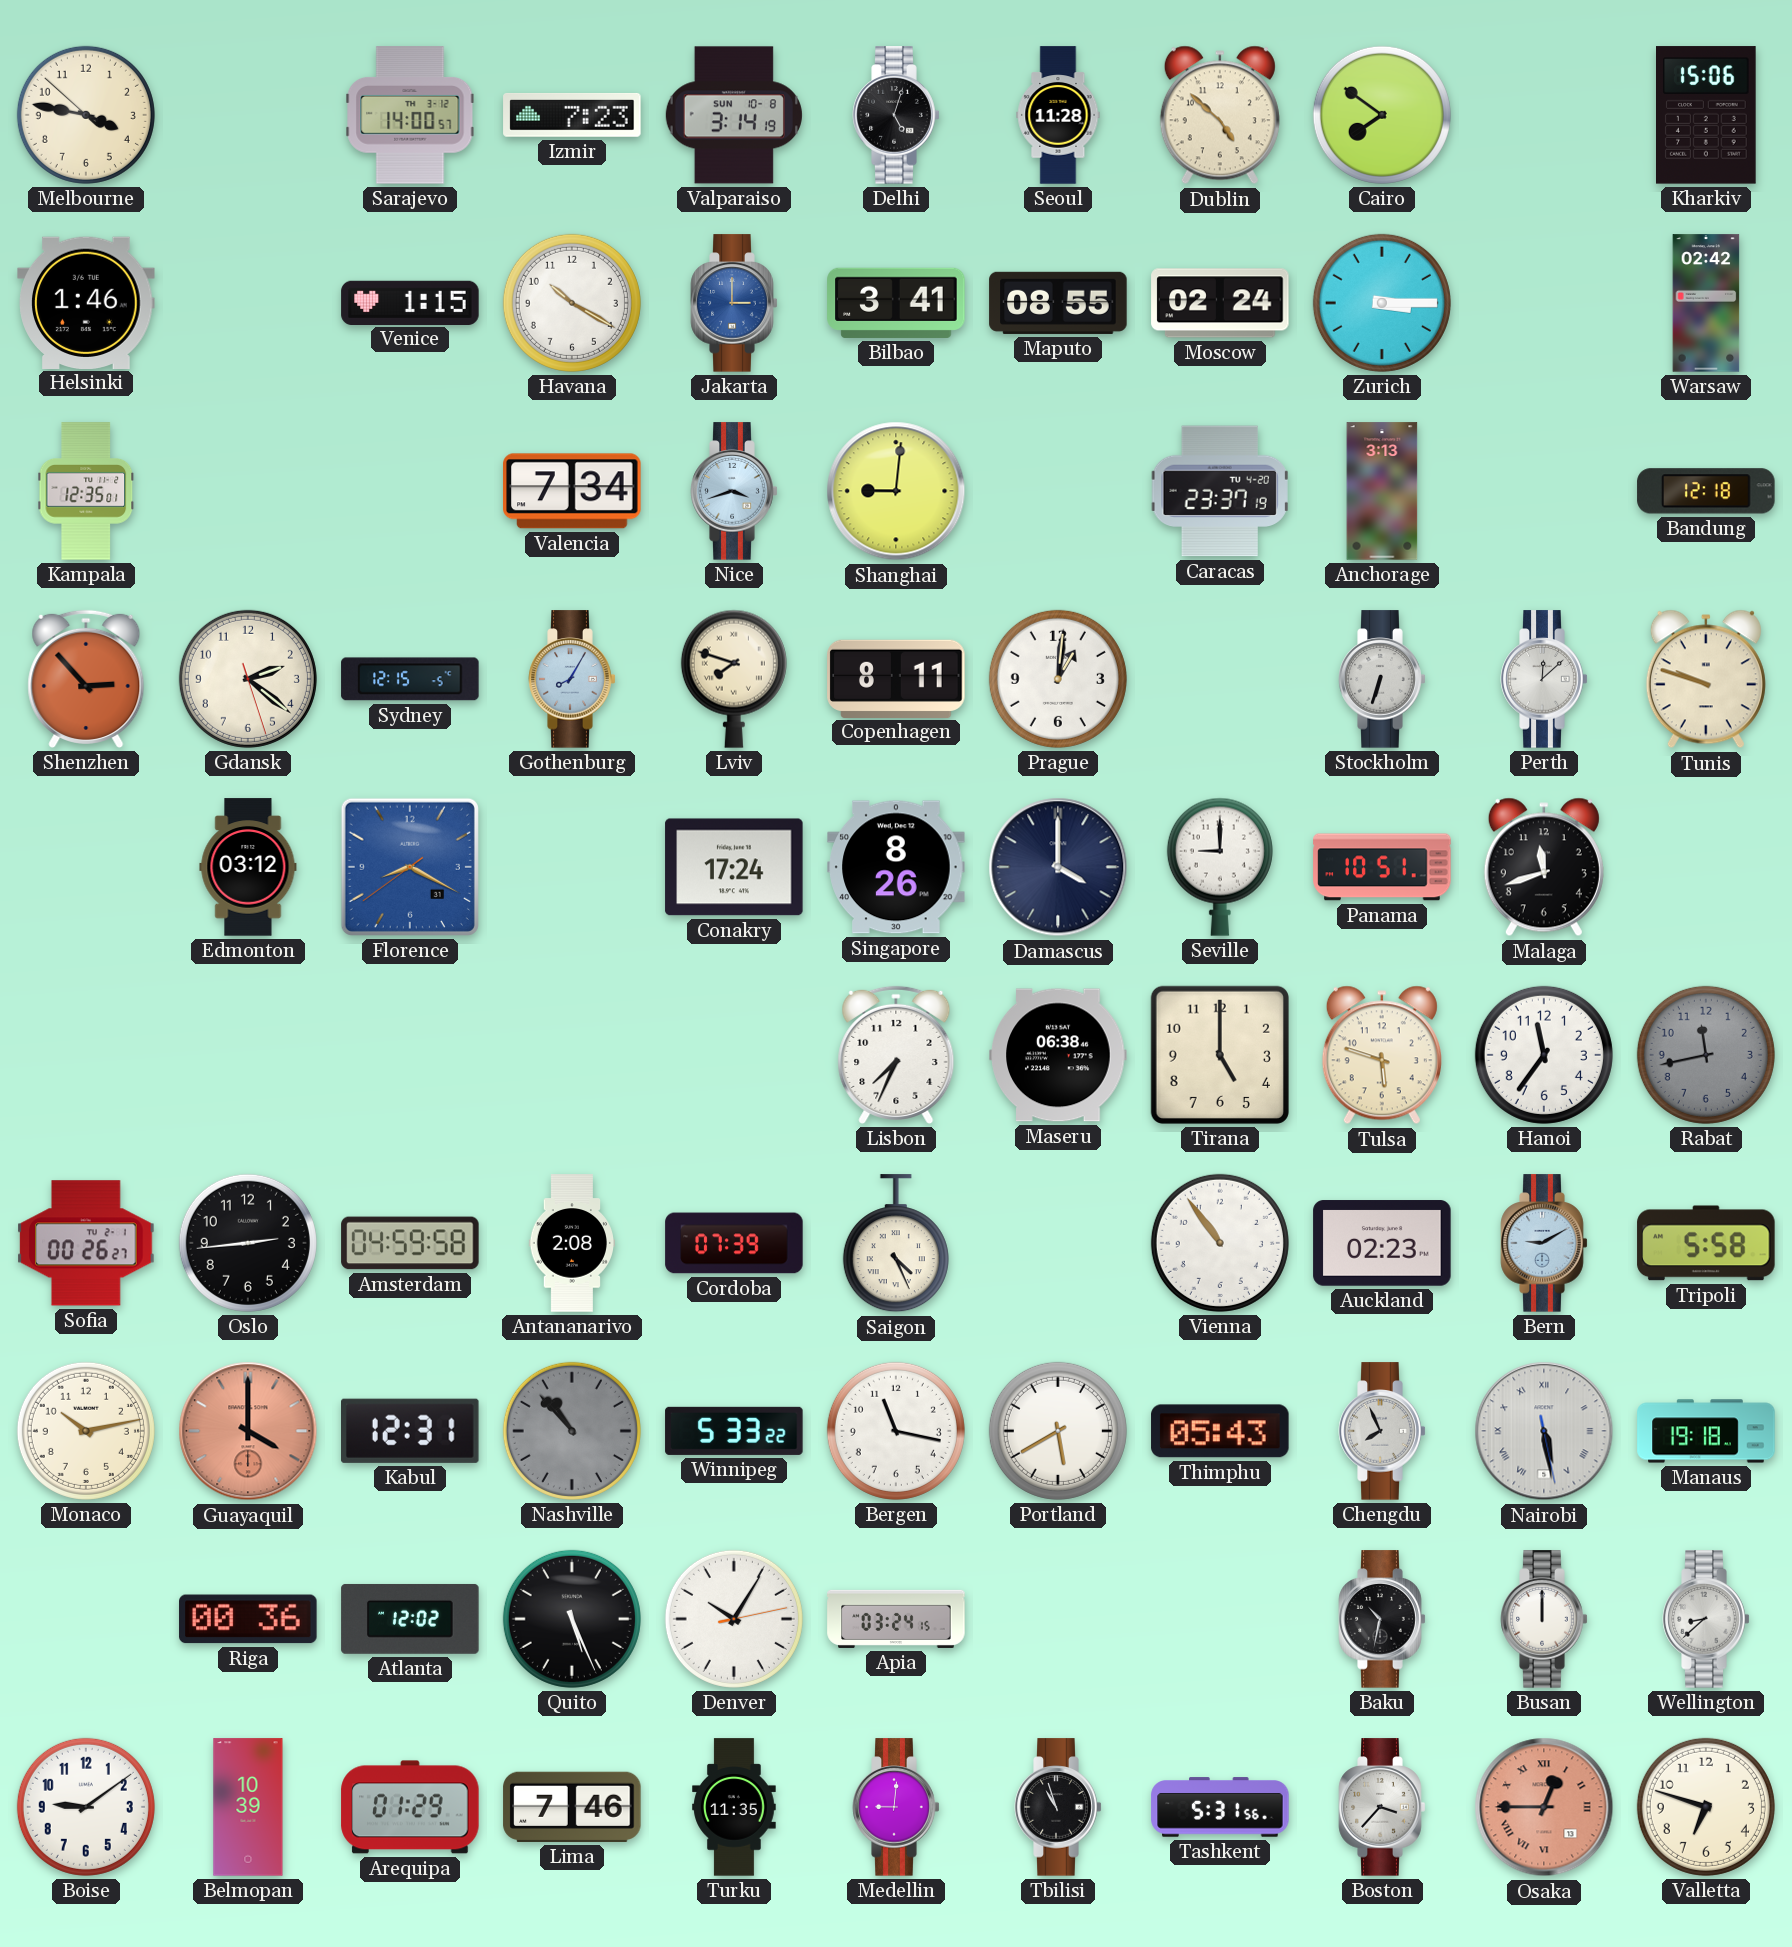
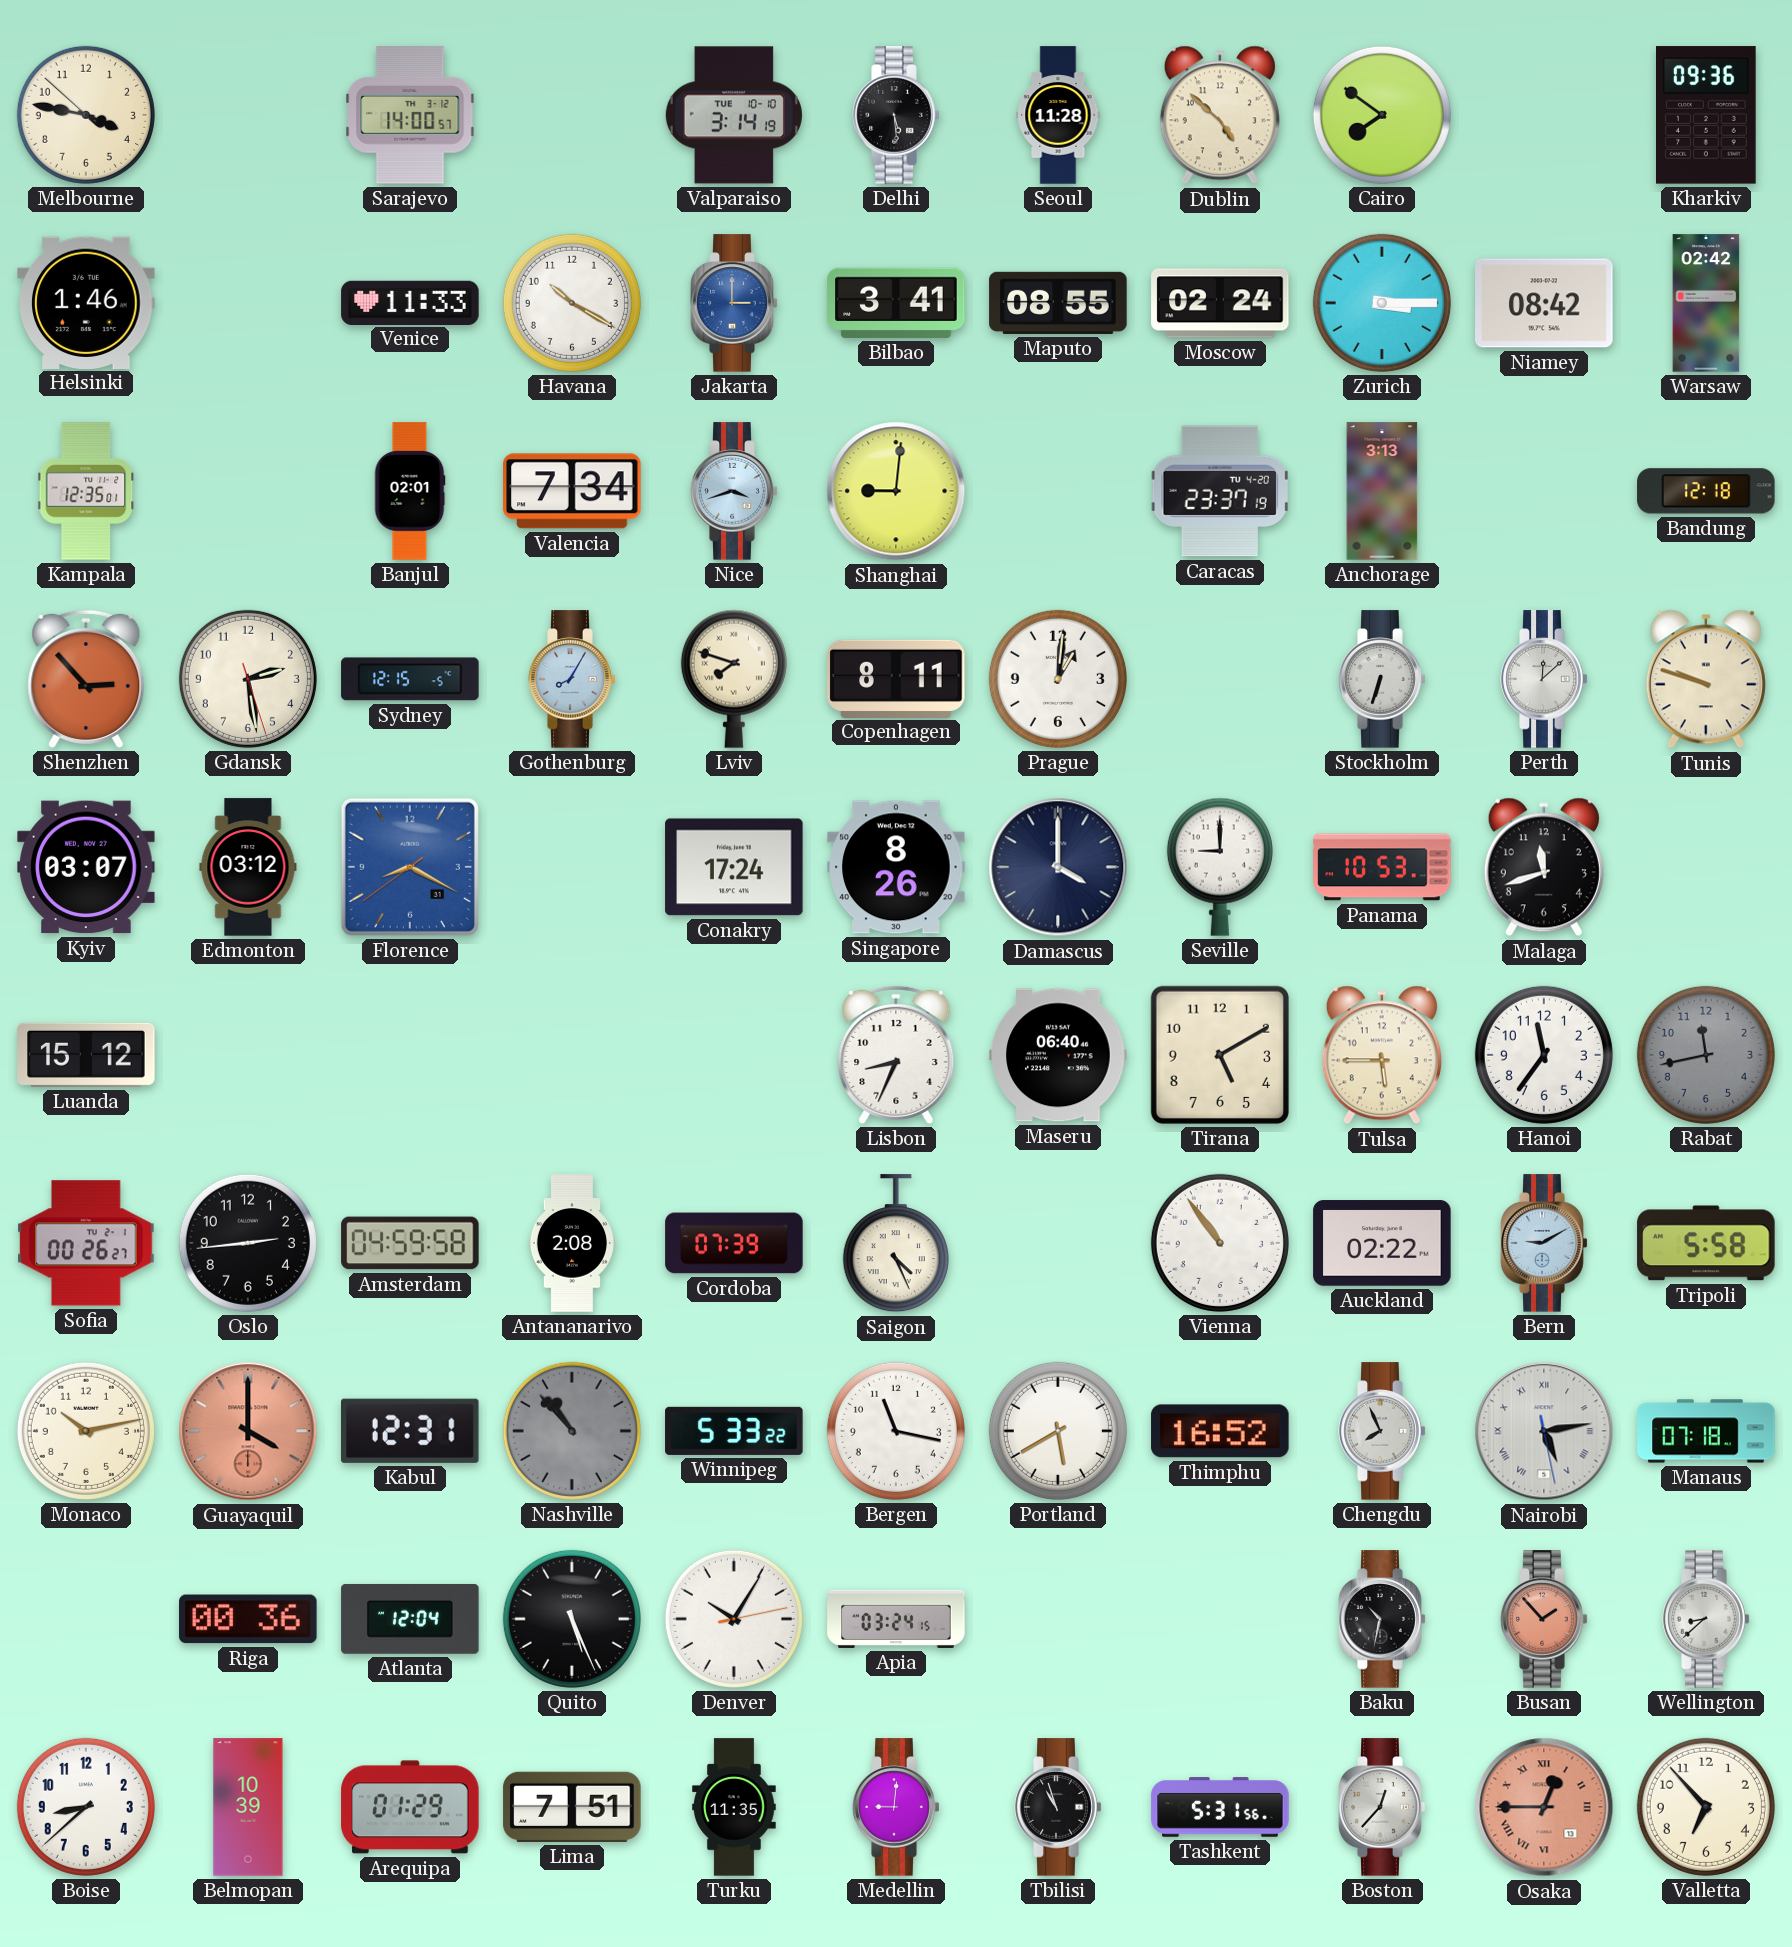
Izmir: 7:23 -> none (572, 115)
Valparaiso date: SUN 10-8 -> TUE 10-10 (734, 115)
Delhi: 5:03 -> 5:29 (896, 115)
Kharkiv: 15:06 -> 09:36 (1707, 115)
Venice: 1:15 -> 11:33 (410, 302)
Niamey: none -> 08:42 (1544, 303)
Banjul: none -> 02:01 (410, 491)
Gdansk: 2:21 -> 2:28 (248, 679)
Kyiv: none -> 03:07 (86, 867)
Panama: 10:51 -> 10:53 (1382, 867)
Luanda: none -> 15:12 (86, 1055)
Lisbon: 7:34 -> 8:34 (896, 1055)
Maseru: 06:38 -> 06:40 (1058, 1055)
Tirana: 5:00 -> 5:10 (1220, 1055)
Tulsa: 5:48 -> 5:45 (1382, 1055)
Auckland: 02:23 -> 02:22 (1382, 1243)
Thimphu: 05:43 -> 16:52 (1220, 1431)
Nairobi: 5:28 -> 5:13 (1544, 1431)
Manaus: 19:18 -> 07:18 (1706, 1431)
Atlanta: 12:02 -> 12:04 (410, 1619)
Busan: 12:00 -> 1:53 (1544, 1619)
Busan dial: white -> salmon (1544, 1619)
Boise: 9:09 -> 8:38 (86, 1807)
Lima: 7:46 -> 7:51 (572, 1807)
Boston: 3:37 -> 12:37 (1382, 1807)
Valletta: 6:48 -> 6:53 (1706, 1807)
